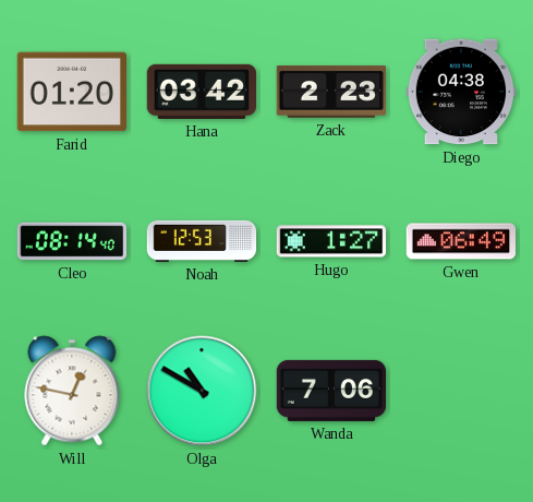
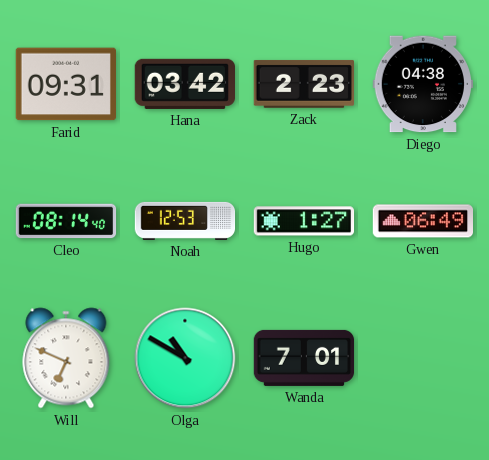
Farid: 01:20 -> 09:31 (65, 84)
Will: 12:47 -> 6:49 (66, 358)
Wanda: 7:06 -> 7:01 (304, 358)
